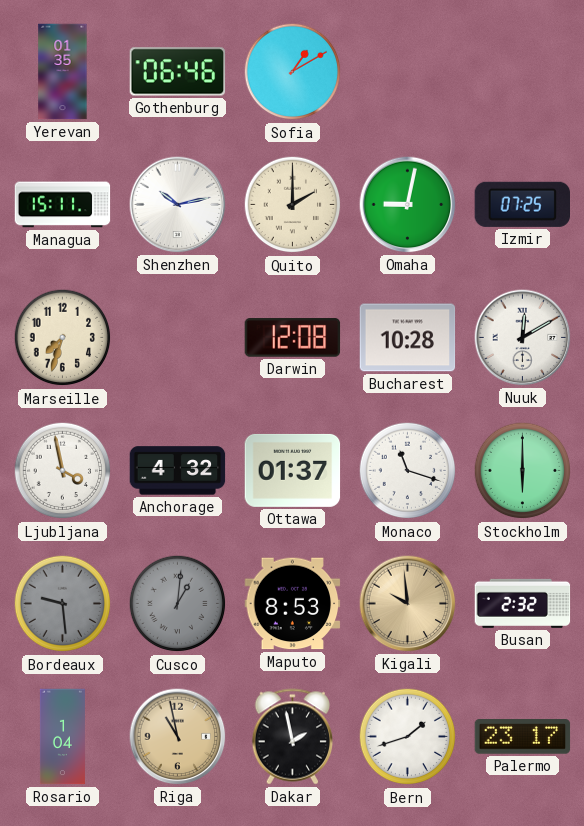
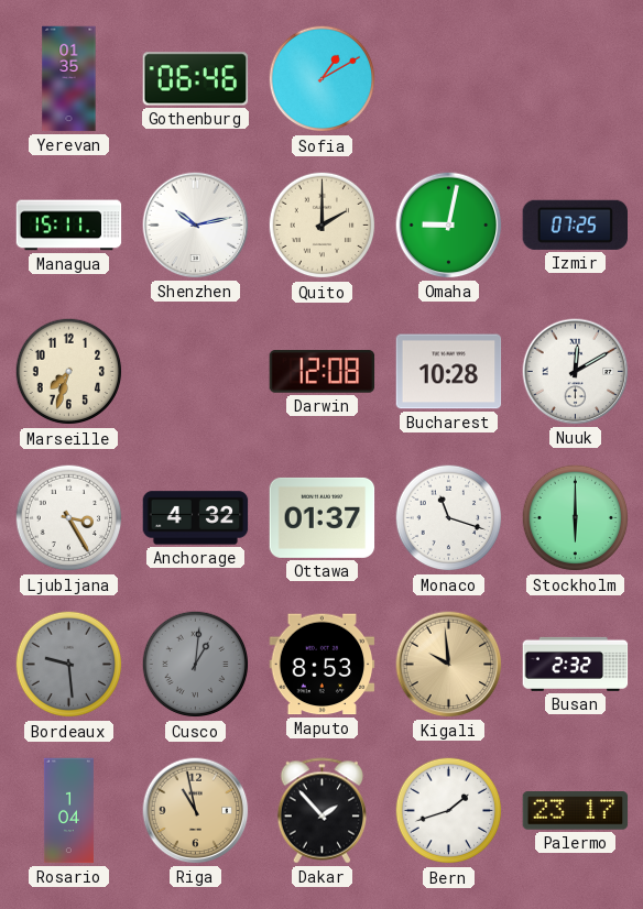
Ljubljana: 3:58 -> 3:25 (69, 518)
Dakar: 1:58 -> 1:53 (323, 811)
